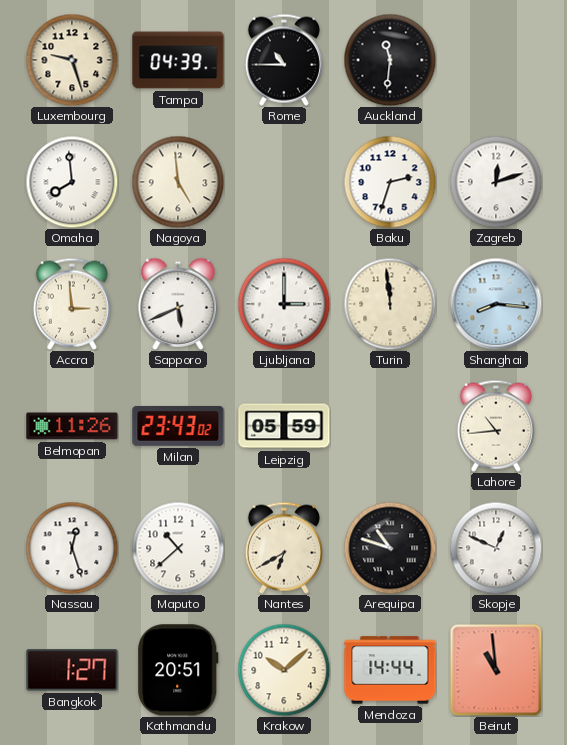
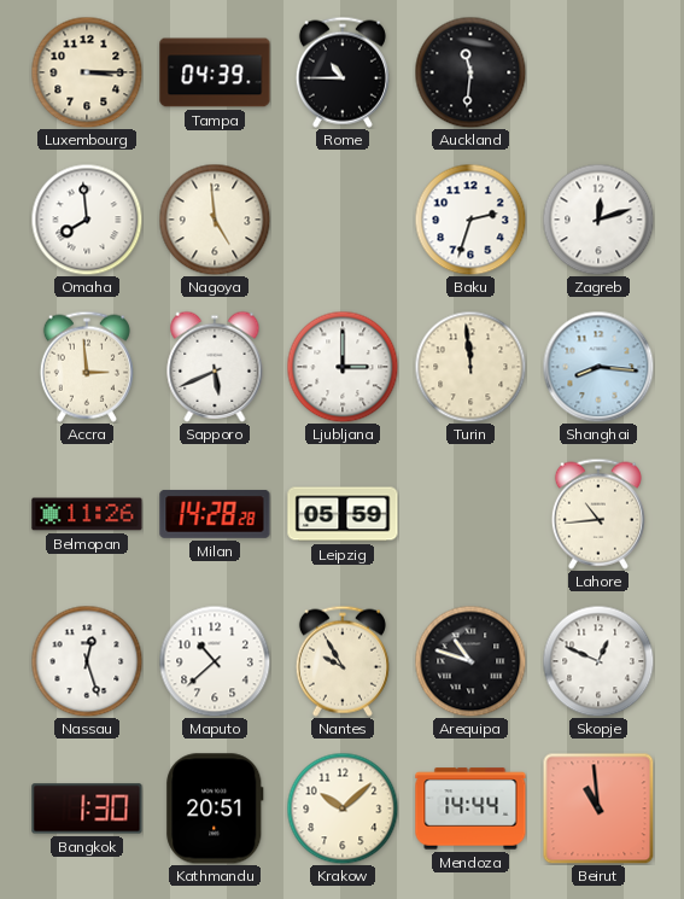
Luxembourg: 9:27 -> 3:15 (87, 72)
Milan: 23:43 -> 14:28 (215, 514)
Nantes: 6:40 -> 9:55 (343, 661)
Bangkok: 1:27 -> 1:30 (87, 808)
